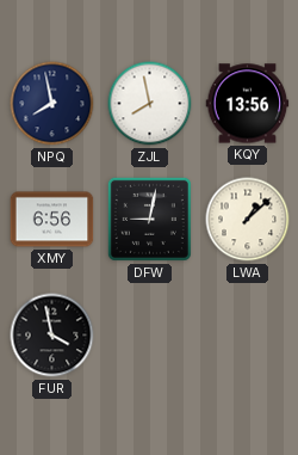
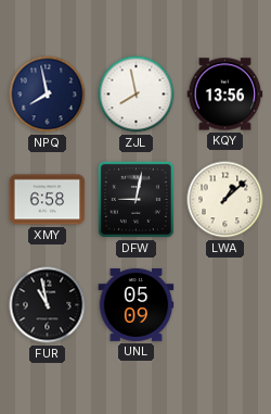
XMY: 6:56 -> 6:58 (48, 200)
FUR: 3:58 -> 10:58 (48, 305)
UNL: none -> 05:09 (137, 304)
